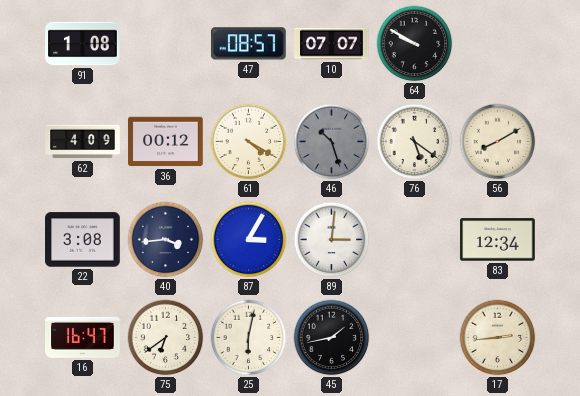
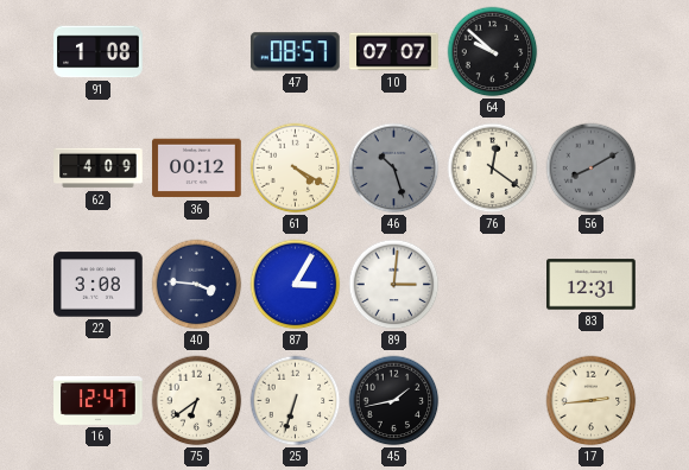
64: 9:50 -> 9:52 (493, 52)
76: 5:21 -> 12:21 (493, 169)
56 dial: cream -> grey (592, 169)
40: 3:44 -> 3:46 (197, 285)
83: 12:34 -> 12:31 (592, 285)
16: 16:47 -> 12:47 (99, 400)
25: 6:02 -> 6:33 (296, 401)
